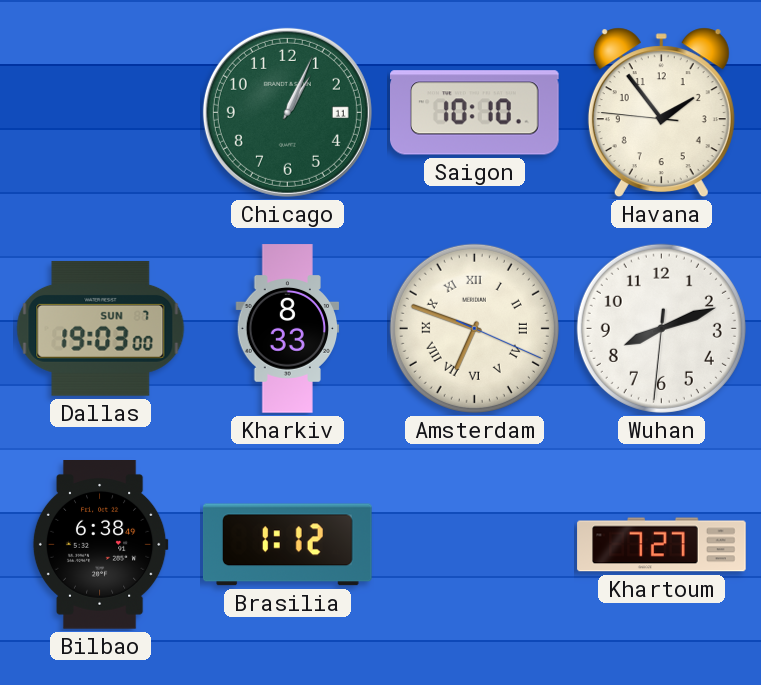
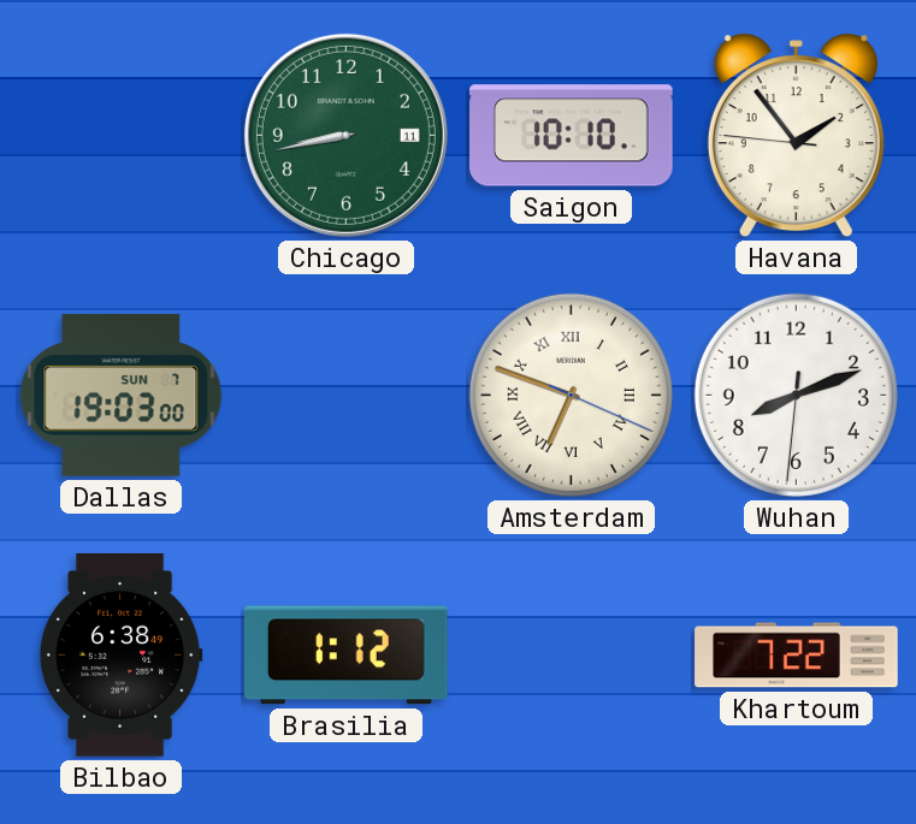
Chicago: 1:04 -> 8:43 (345, 135)
Kharkiv: 8:33 -> none (288, 329)
Khartoum: 7:27 -> 7:22 (797, 656)
